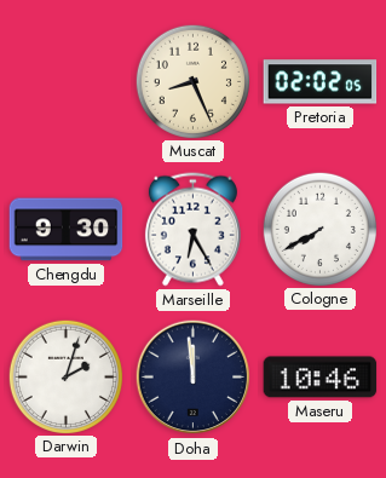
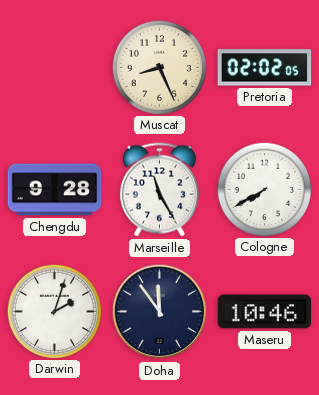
Chengdu: 9:30 -> 9:28 (55, 190)
Marseille: 6:25 -> 11:25 (159, 190)
Doha: 11:59 -> 11:54 (160, 312)
